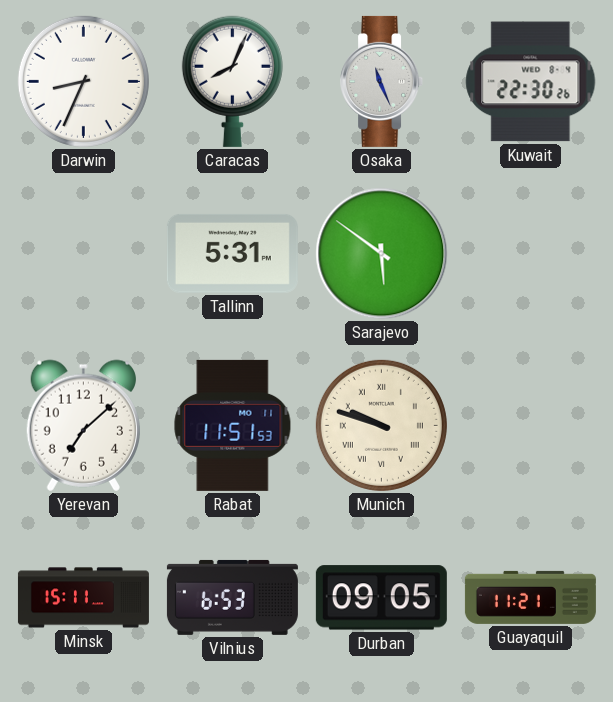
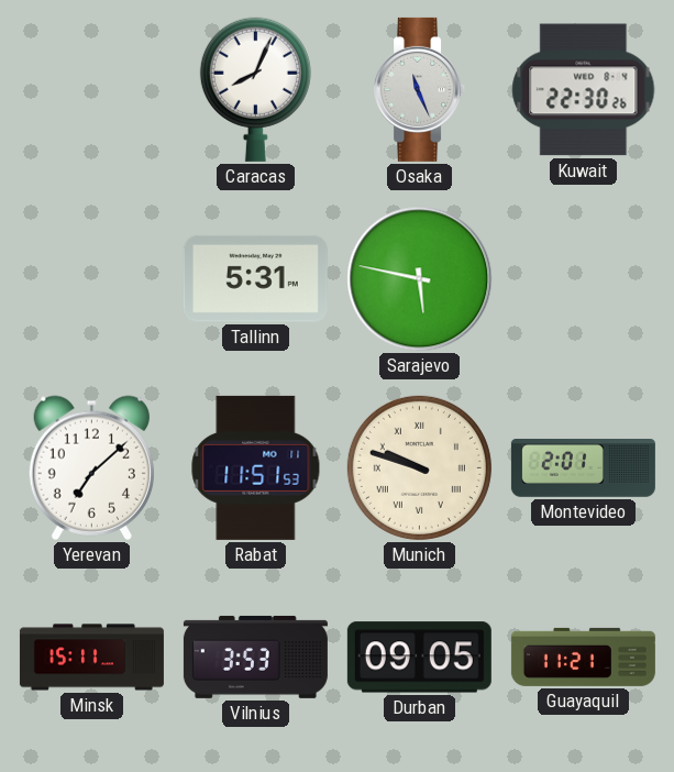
Darwin: 8:34 -> none (83, 81)
Sarajevo: 5:51 -> 5:47 (420, 279)
Montevideo: none -> 2:01 (583, 468)
Vilnius: 6:53 -> 3:53 (255, 657)
